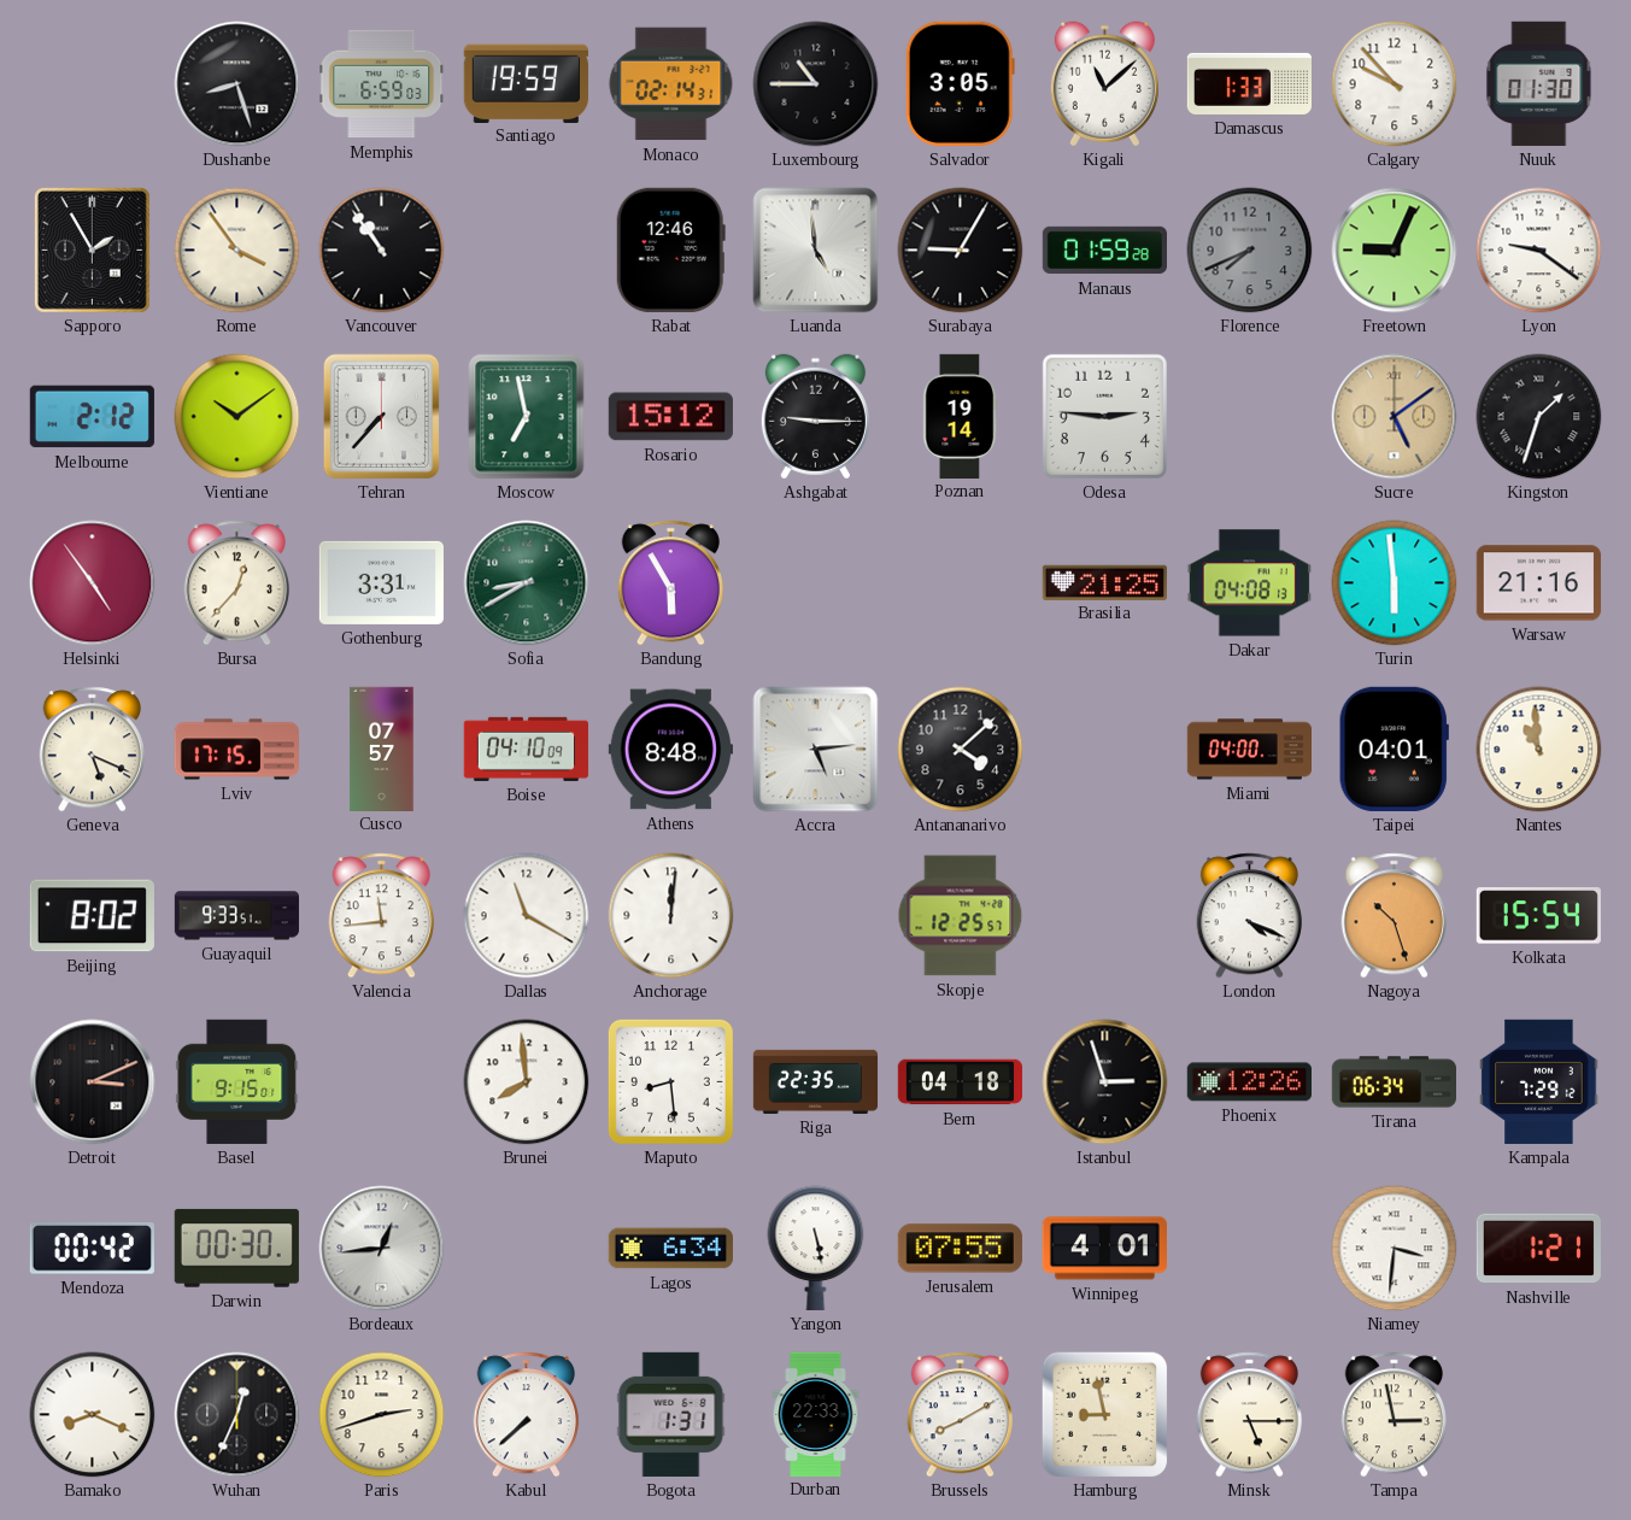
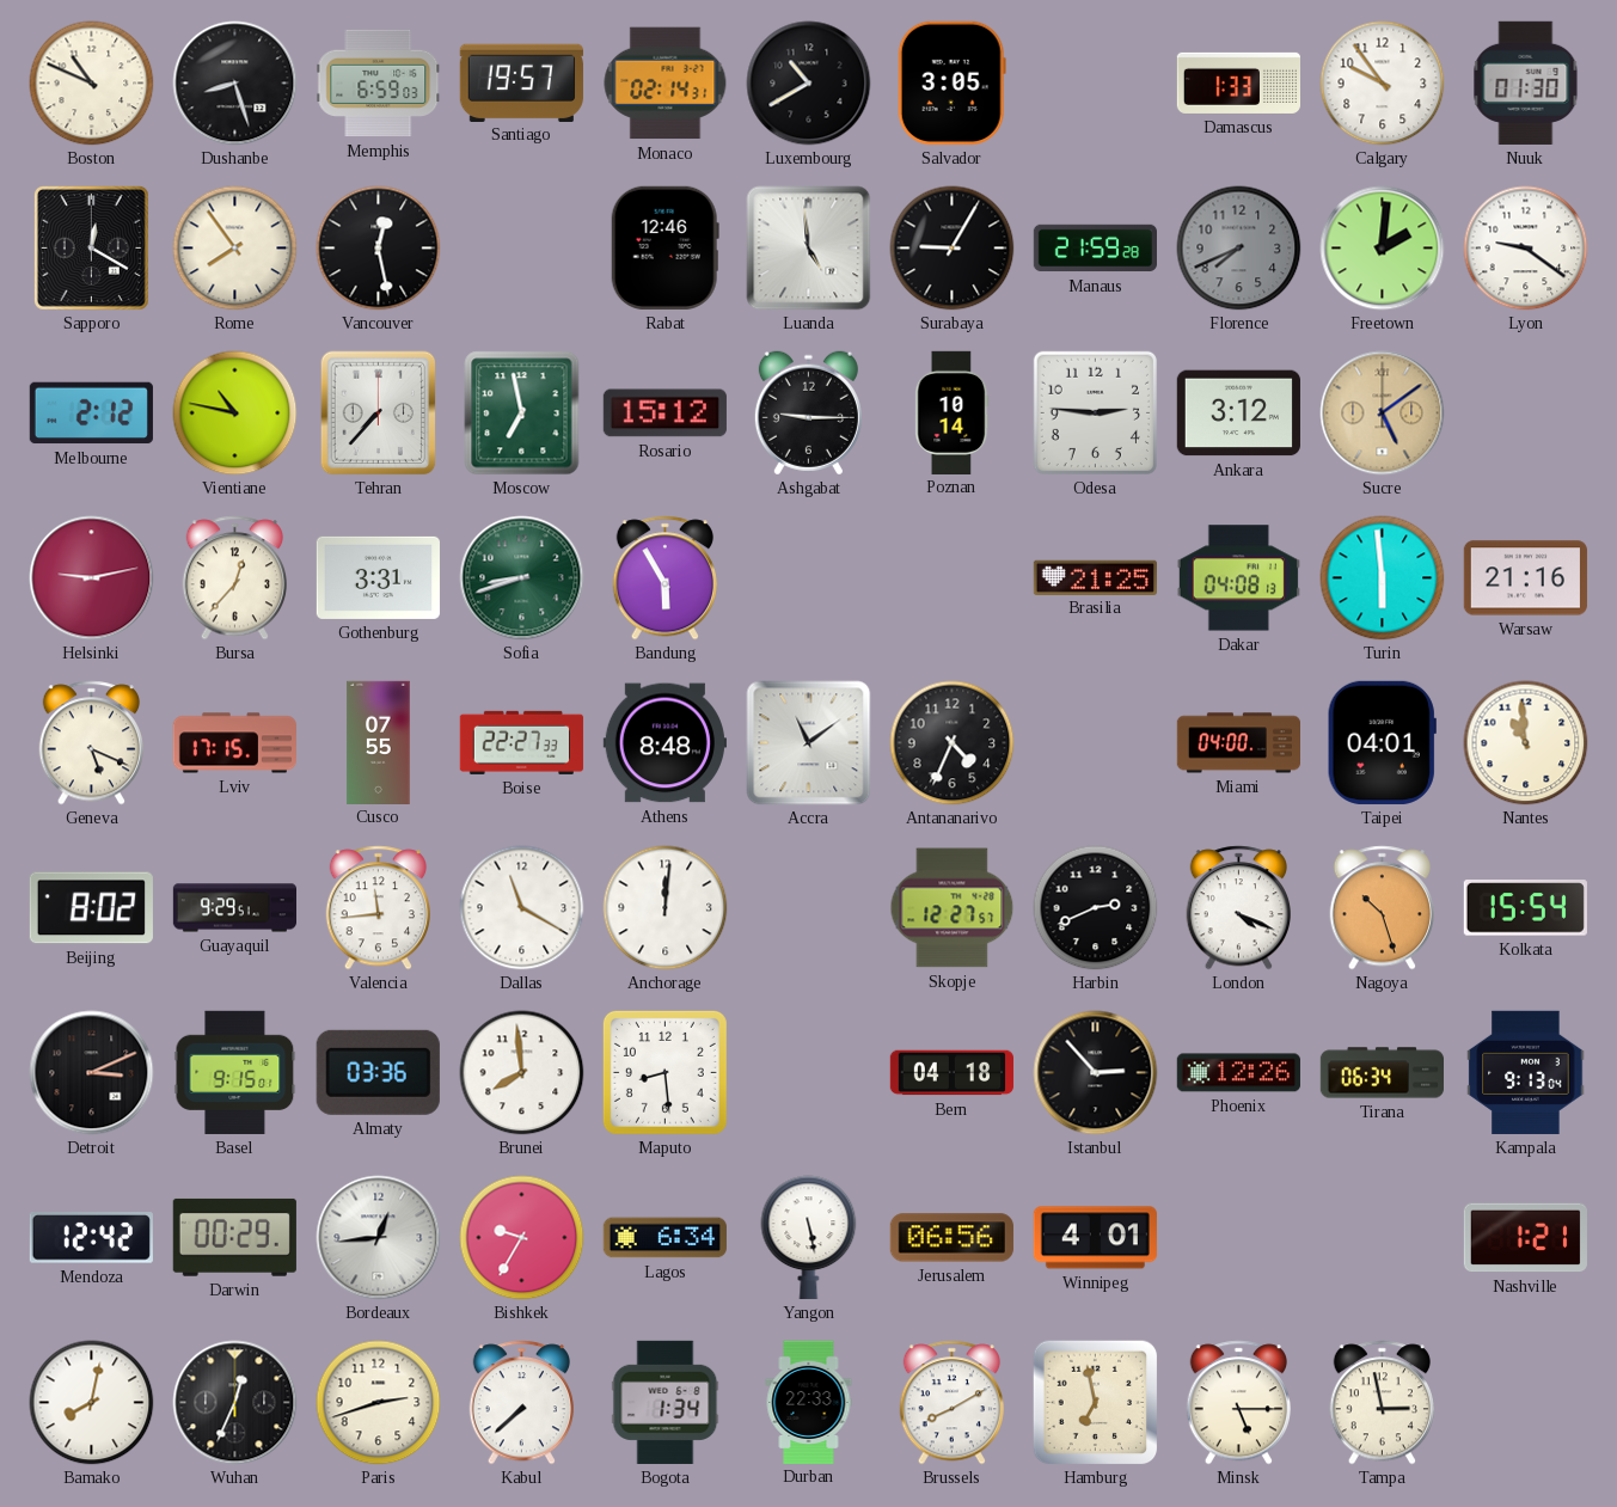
Boston: none -> 10:49 (92, 84)
Santiago: 19:59 -> 19:57 (521, 82)
Luxembourg: 10:45 -> 10:40 (809, 84)
Kigali: 11:08 -> none (1104, 84)
Calgary: 9:53 -> 9:54 (1383, 84)
Sapporo: 1:55 -> 12:20 (91, 247)
Rome: 3:54 -> 7:54 (235, 249)
Vancouver: 10:54 -> 12:28 (379, 249)
Manaus: 01:59 -> 21:59 (1095, 249)
Freetown: 9:04 -> 2:01 (1383, 249)
Vientiane: 10:09 -> 10:47 (235, 413)
Poznan: 19:14 -> 10:14 (953, 412)
Ankara: none -> 3:12 (1238, 413)
Kingston: 1:33 -> none (1539, 417)
Helsinki: 4:54 -> 9:13 (92, 578)
Sofia: 8:40 -> 8:42 (522, 578)
Cusco: 07:57 -> 07:55 (379, 742)
Boise: 04:10 -> 22:27 (521, 742)
Accra: 5:14 -> 11:09 (809, 743)
Antananarivo: 4:08 -> 4:34 (953, 743)
Guayaquil: 9:33 -> 9:29 (234, 908)
Skopje: 12:25 -> 12:27 (953, 908)
Harbin: none -> 2:41 (1096, 908)
Almaty: none -> 03:36 (378, 1072)
Riga: 22:35 -> none (816, 1081)
Istanbul: 2:57 -> 2:53 (1096, 1073)
Kampala: 7:29 -> 9:13 (1526, 1072)
Mendoza: 00:42 -> 12:42 (91, 1238)
Darwin: 00:30 -> 00:29 (234, 1237)
Bishkek: none -> 9:35 (522, 1238)
Jerusalem: 07:55 -> 06:56 (951, 1238)
Niamey: 3:31 -> none (1395, 1249)
Bamako: 8:19 -> 8:02 (92, 1403)
Bogota: 1:31 -> 1:34 (666, 1402)
Hamburg: 8:58 -> 6:58 (1096, 1403)
